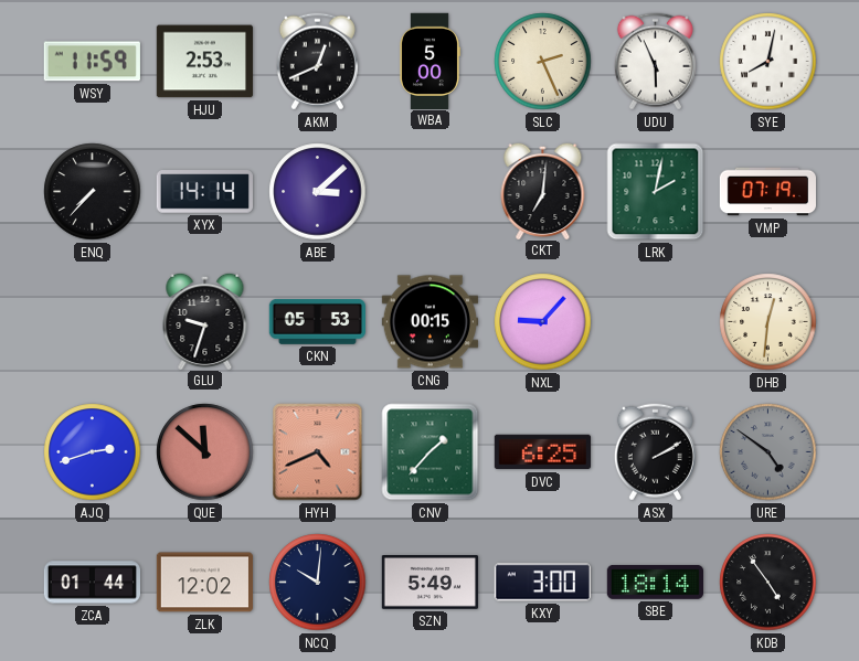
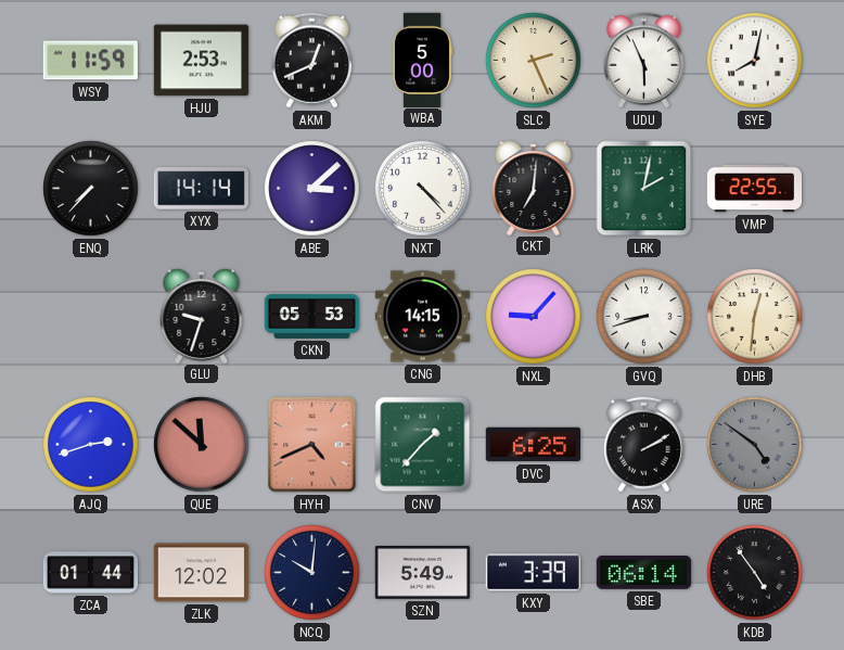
NXT: none -> 4:23 (423, 189)
VMP: 07:19 -> 22:55 (754, 189)
CNG: 00:15 -> 14:15 (422, 317)
GVQ: none -> 8:42 (644, 317)
KXY: 3:00 -> 3:39 (533, 573)
SBE: 18:14 -> 06:14 (643, 573)
